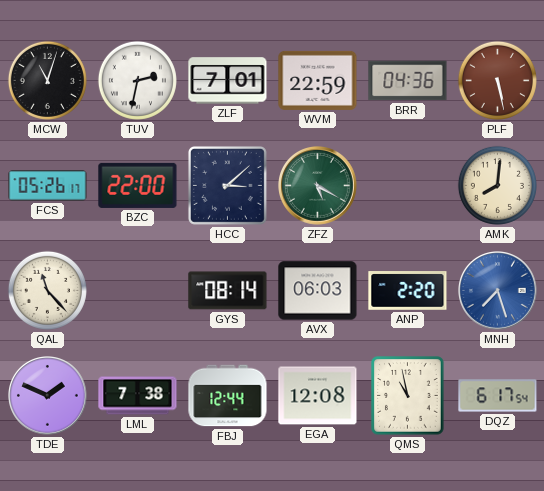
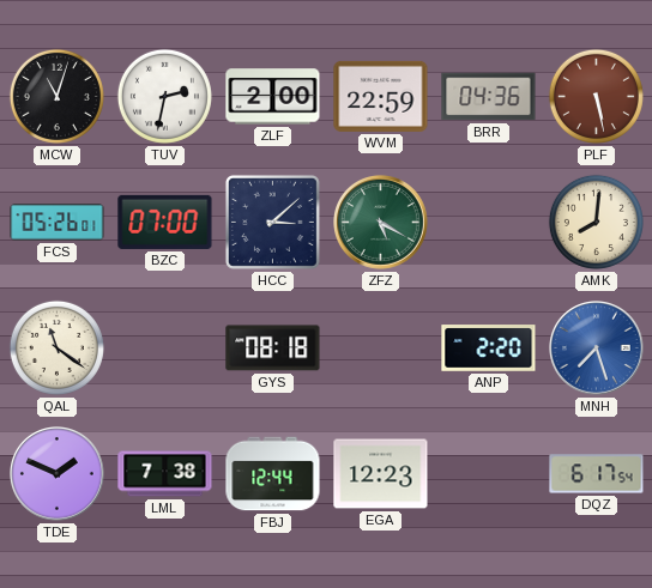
ZLF: 7:01 -> 2:00 (273, 97)
FCS: 05:26:17 -> 05:26:01 (58, 223)
BZC: 22:00 -> 07:00 (165, 222)
QAL: 11:23 -> 11:21 (56, 347)
GYS: 08:14 -> 08:18 (273, 348)
AVX: 06:03 -> none (318, 291)
EGA: 12:08 -> 12:23 (381, 474)
QMS: 10:58 -> none (408, 396)
